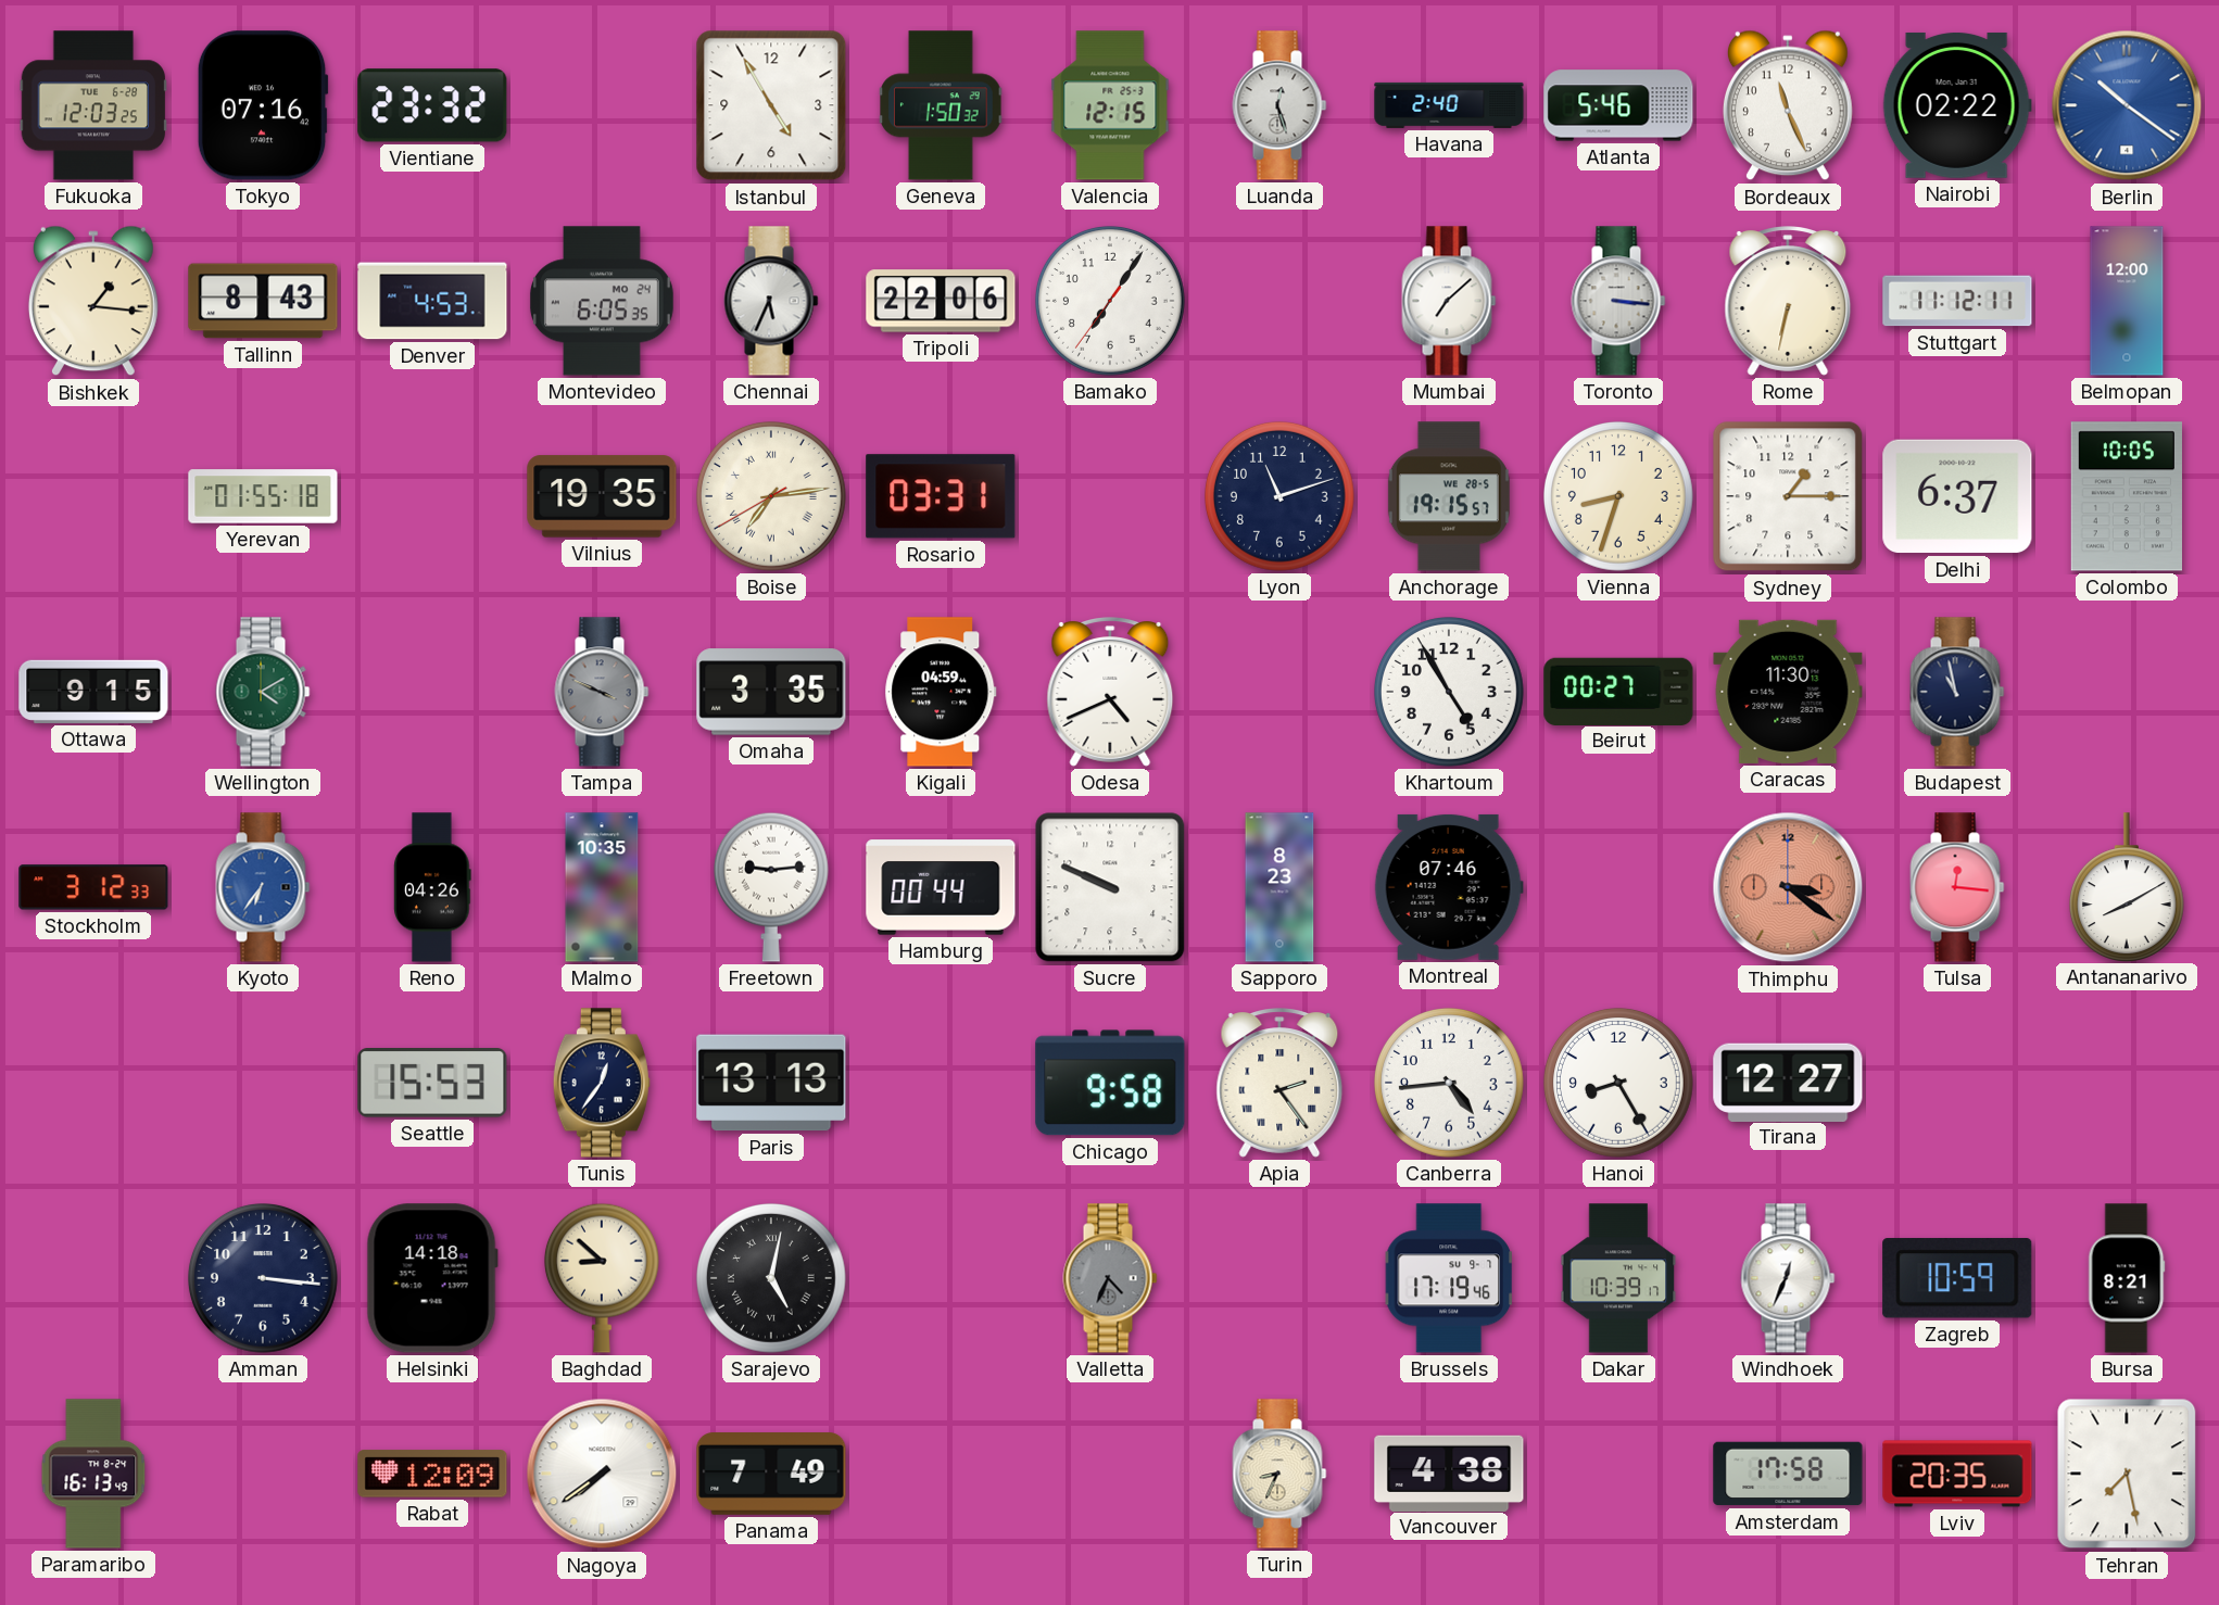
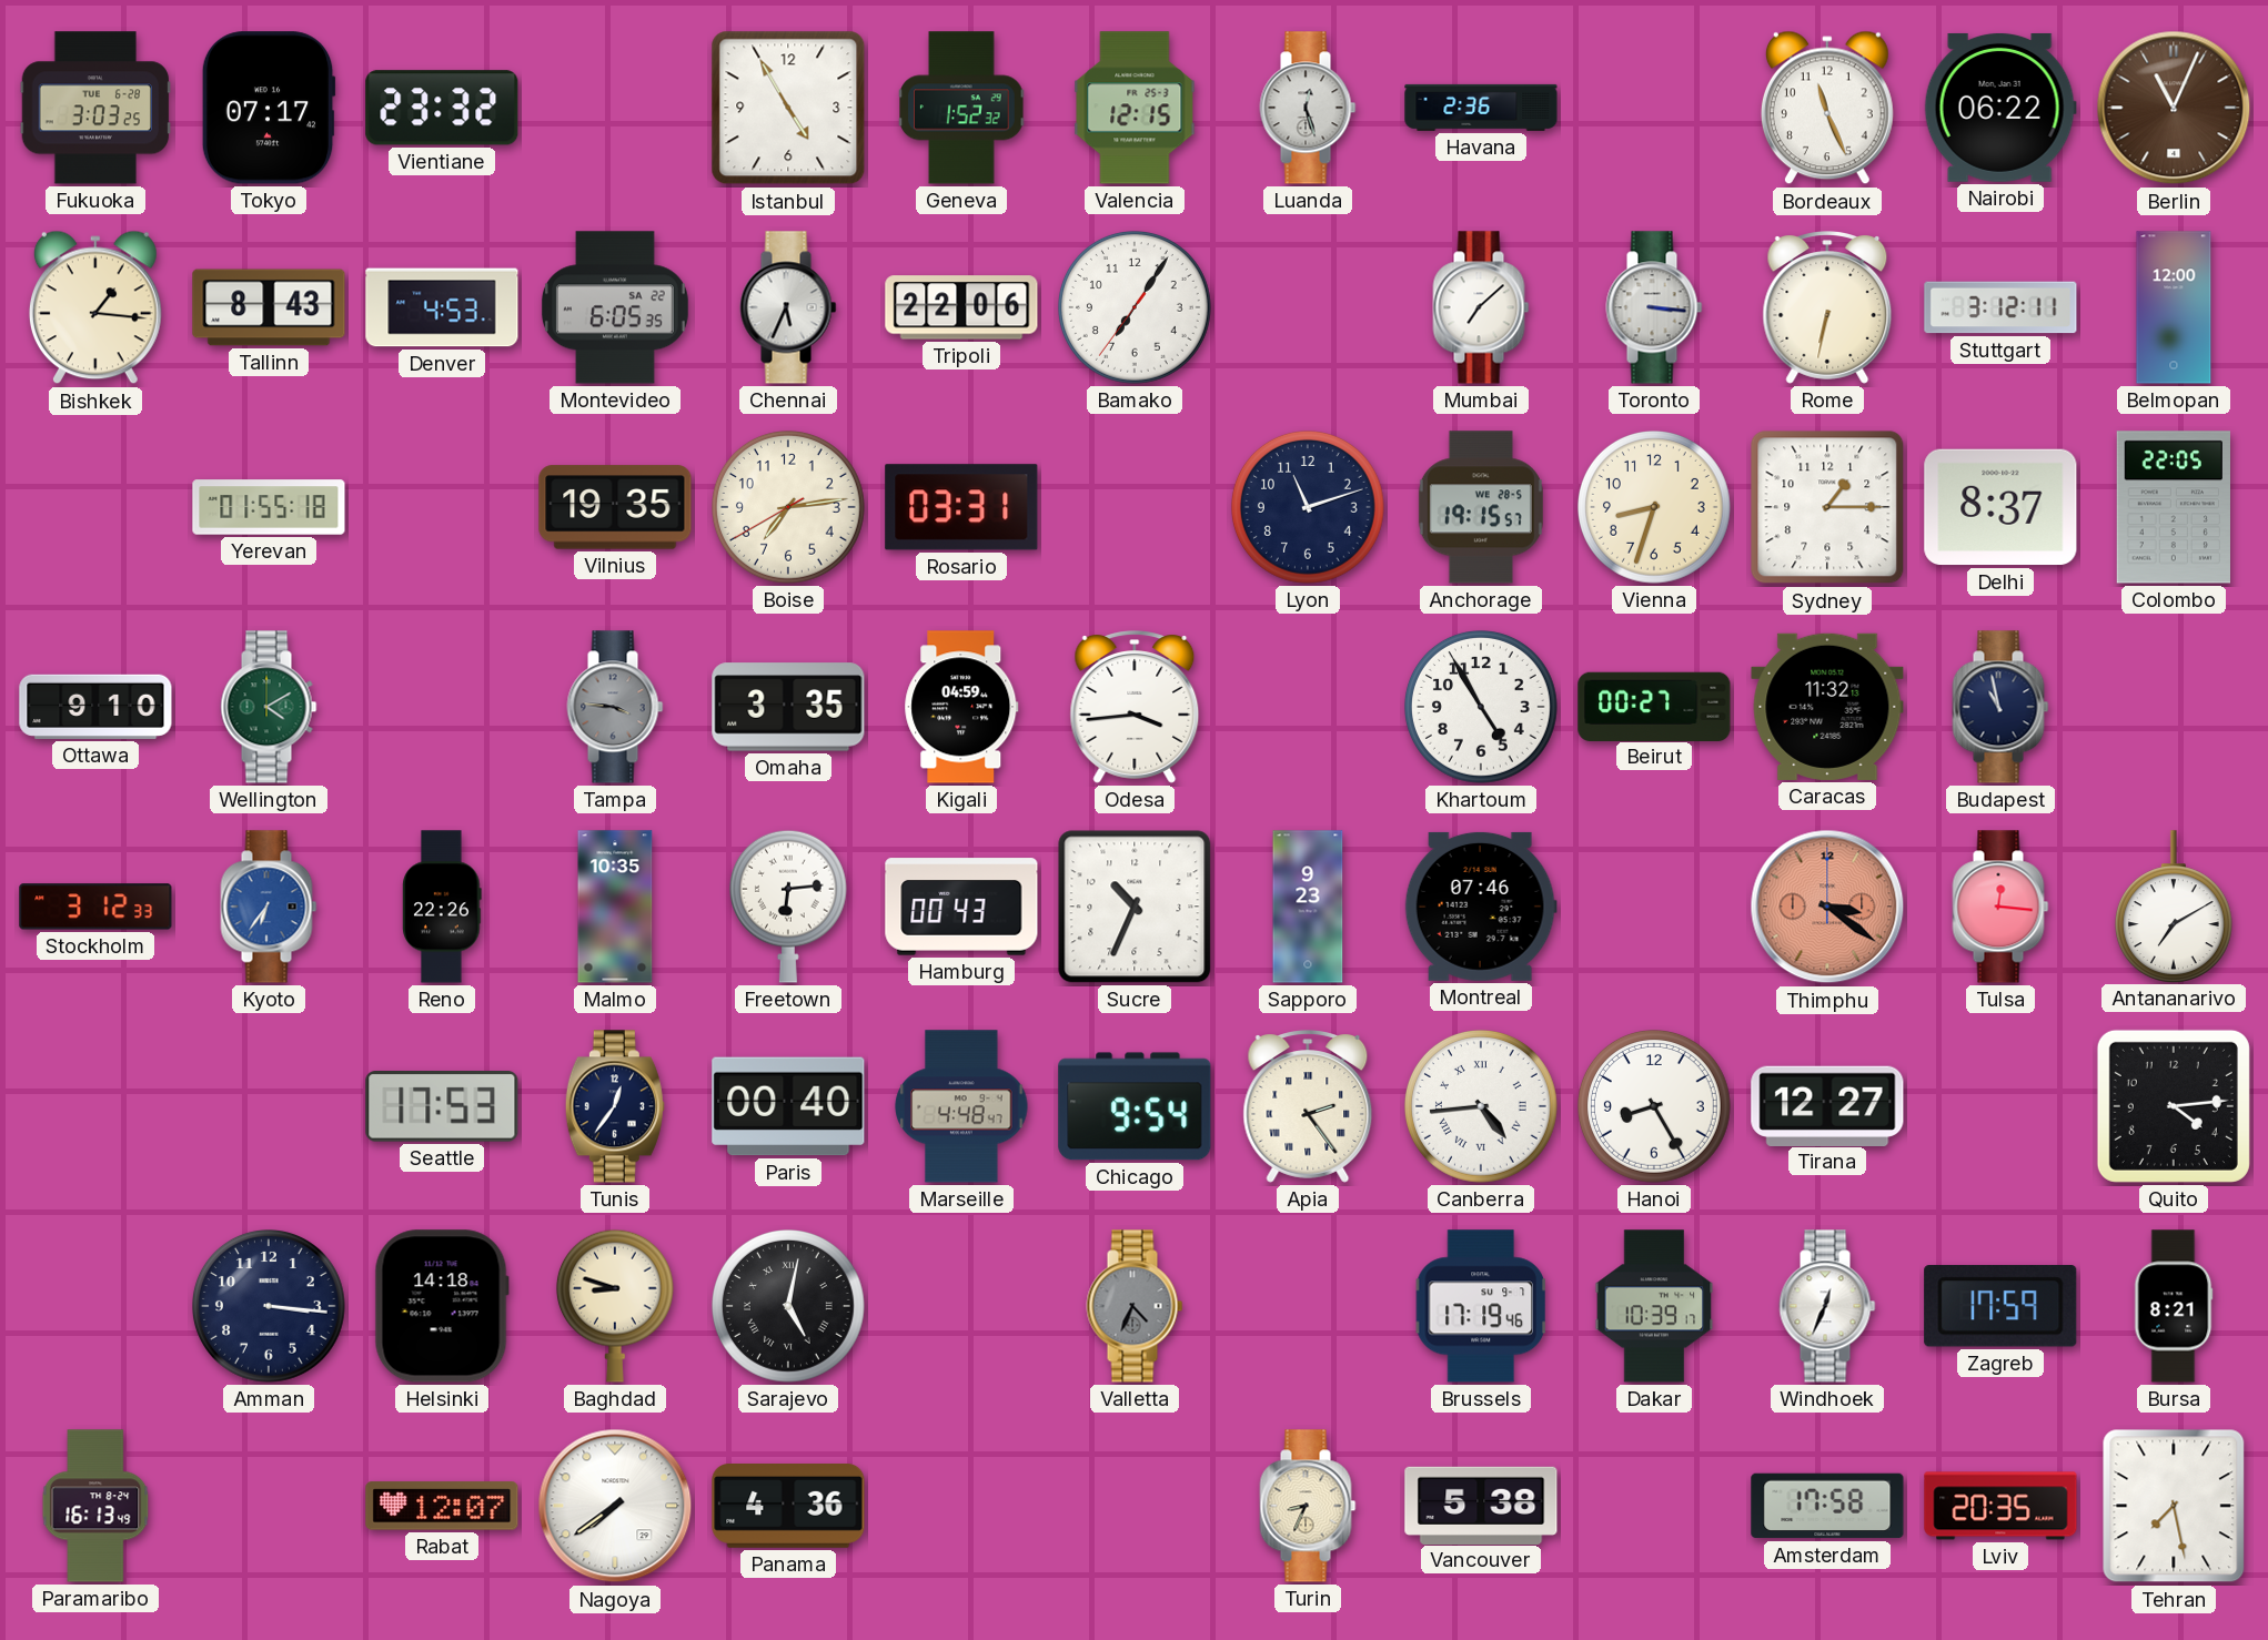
Fukuoka: 12:03 -> 3:03 (95, 108)
Tokyo: 07:16 -> 07:17 (269, 108)
Geneva: 1:50 -> 1:52 (961, 108)
Havana: 2:40 -> 2:36 (1481, 108)
Atlanta: 5:46 -> none (1618, 105)
Nairobi: 02:22 -> 06:22 (2000, 108)
Berlin: 10:21 -> 11:04 (2174, 108)
Berlin dial: blue -> brown (2174, 108)
Montevideo date: MO 24 -> SA 22 (615, 307)
Stuttgart: 11:12 -> 3:12 (2000, 307)
Boise numerals: Roman -> Arabic (789, 508)
Delhi: 6:37 -> 8:37 (2000, 507)
Colombo: 10:05 -> 22:05 (2173, 507)
Ottawa: 9:15 -> 9:10 (95, 707)
Tampa: 3:49 -> 3:46 (615, 707)
Odesa: 4:41 -> 3:44 (1135, 707)
Caracas: 11:30 -> 11:32 (1827, 707)
Reno: 04:26 -> 22:26 (442, 907)
Freetown: 9:14 -> 6:14 (788, 907)
Hamburg: 00:44 -> 00:43 (961, 907)
Sucre: 9:49 -> 10:34 (1135, 907)
Sapporo: 8:23 -> 9:23 (1308, 907)
Antananarivo: 8:10 -> 7:10 (2174, 907)
Seattle: 15:53 -> 17:53 (442, 1107)
Paris: 13:13 -> 00:40 (788, 1106)
Marseille: none -> 4:48 (961, 1106)
Chicago: 9:58 -> 9:54 (1135, 1106)
Canberra numerals: Arabic -> Roman (1482, 1107)
Quito: none -> 4:14 (2174, 1106)
Baghdad: 8:52 -> 8:48 (615, 1306)
Zagreb: 10:59 -> 17:59 (2000, 1306)
Rabat: 12:09 -> 12:07 (442, 1506)
Panama: 7:49 -> 4:36 (788, 1507)
Vancouver: 4:38 -> 5:38 (1481, 1505)
